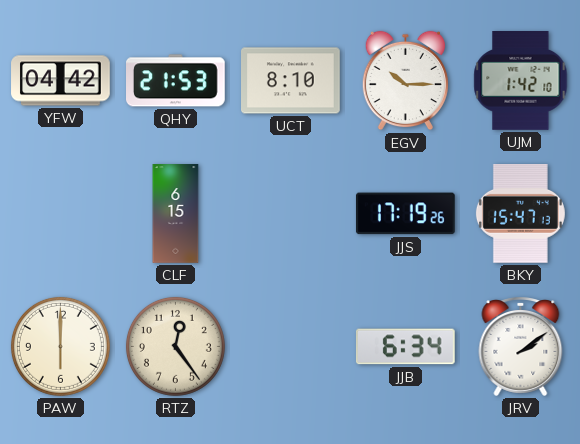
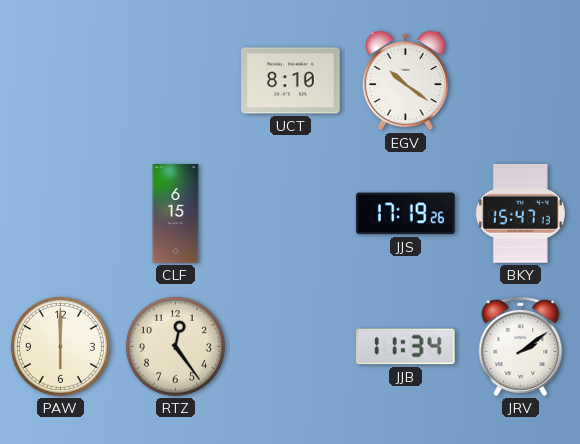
YFW: 04:42 -> none (61, 81)
QHY: 21:53 -> none (176, 81)
EGV: 10:15 -> 10:21 (405, 81)
UJM: 1:42 -> none (521, 81)
JJB: 6:34 -> 11:34 (406, 347)
